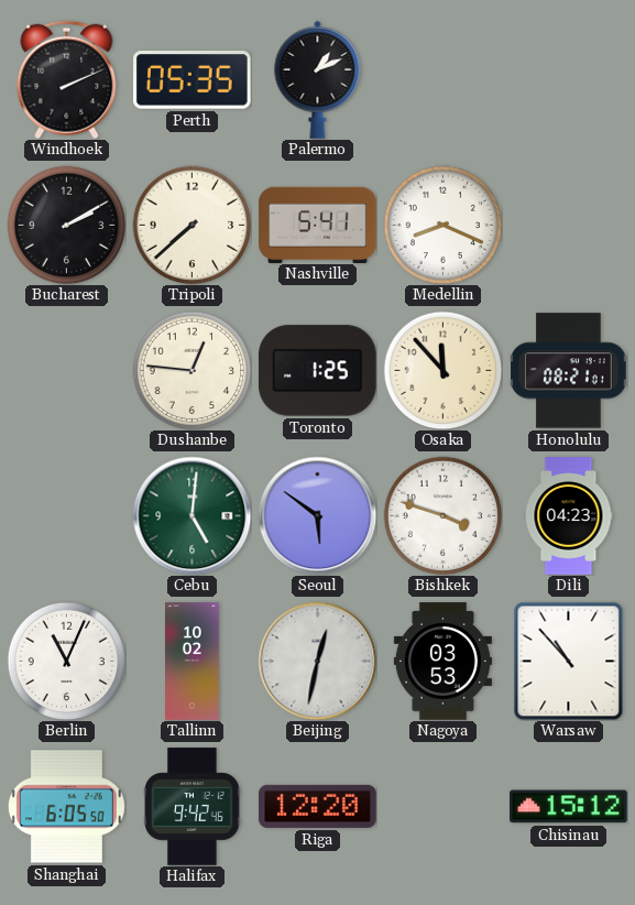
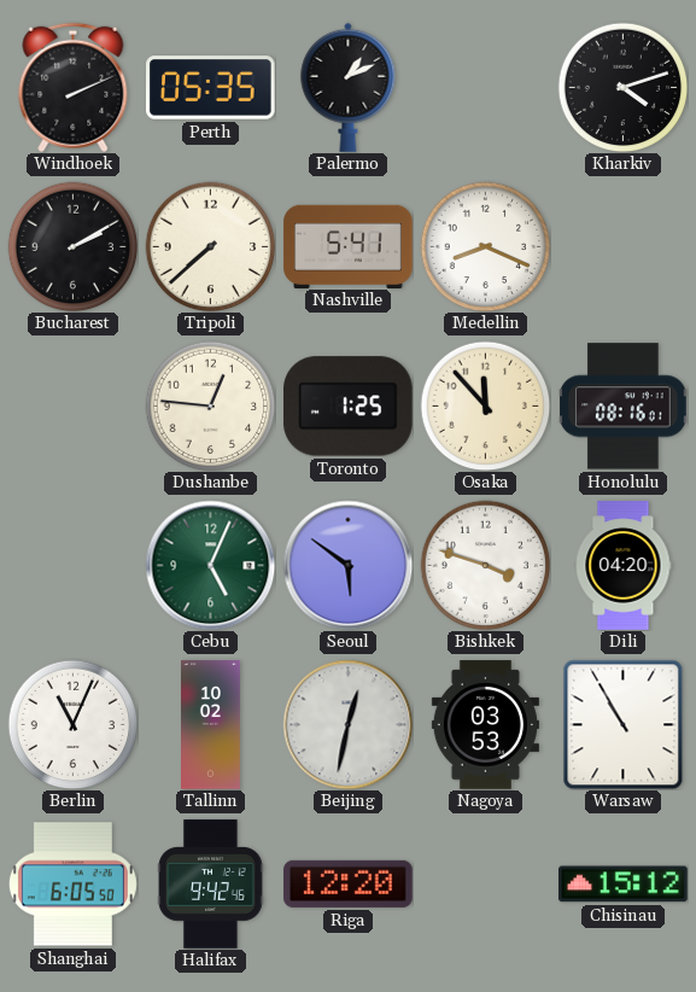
Kharkiv: none -> 4:12 (622, 87)
Honolulu: 08:21 -> 08:16 (624, 407)
Cebu: 5:01 -> 5:04 (210, 565)
Dili: 04:23 -> 04:20 (624, 566)
Warsaw: 10:53 -> 10:55 (624, 724)
